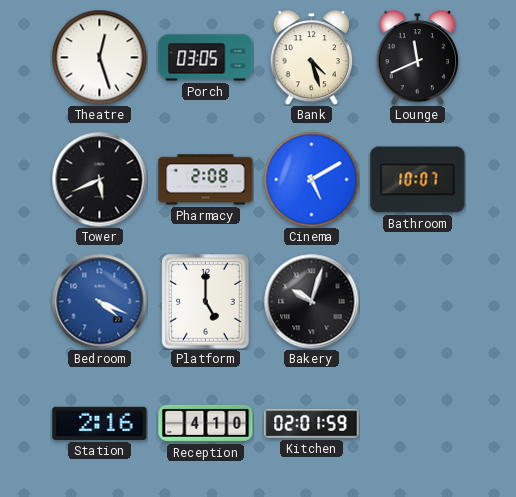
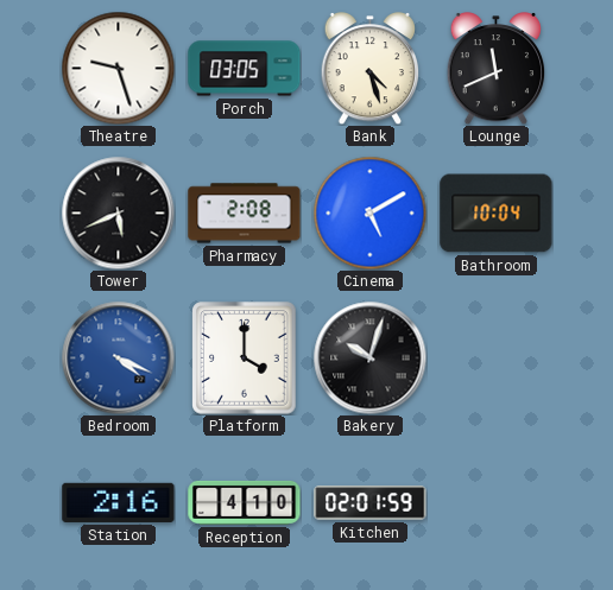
Theatre: 12:27 -> 9:27 (118, 68)
Bathroom: 10:07 -> 10:04 (497, 214)
Platform: 5:00 -> 4:00 (245, 359)
